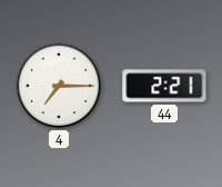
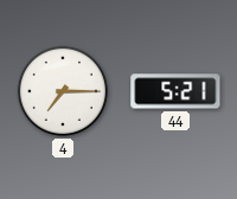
44: 2:21 -> 5:21 (175, 91)
